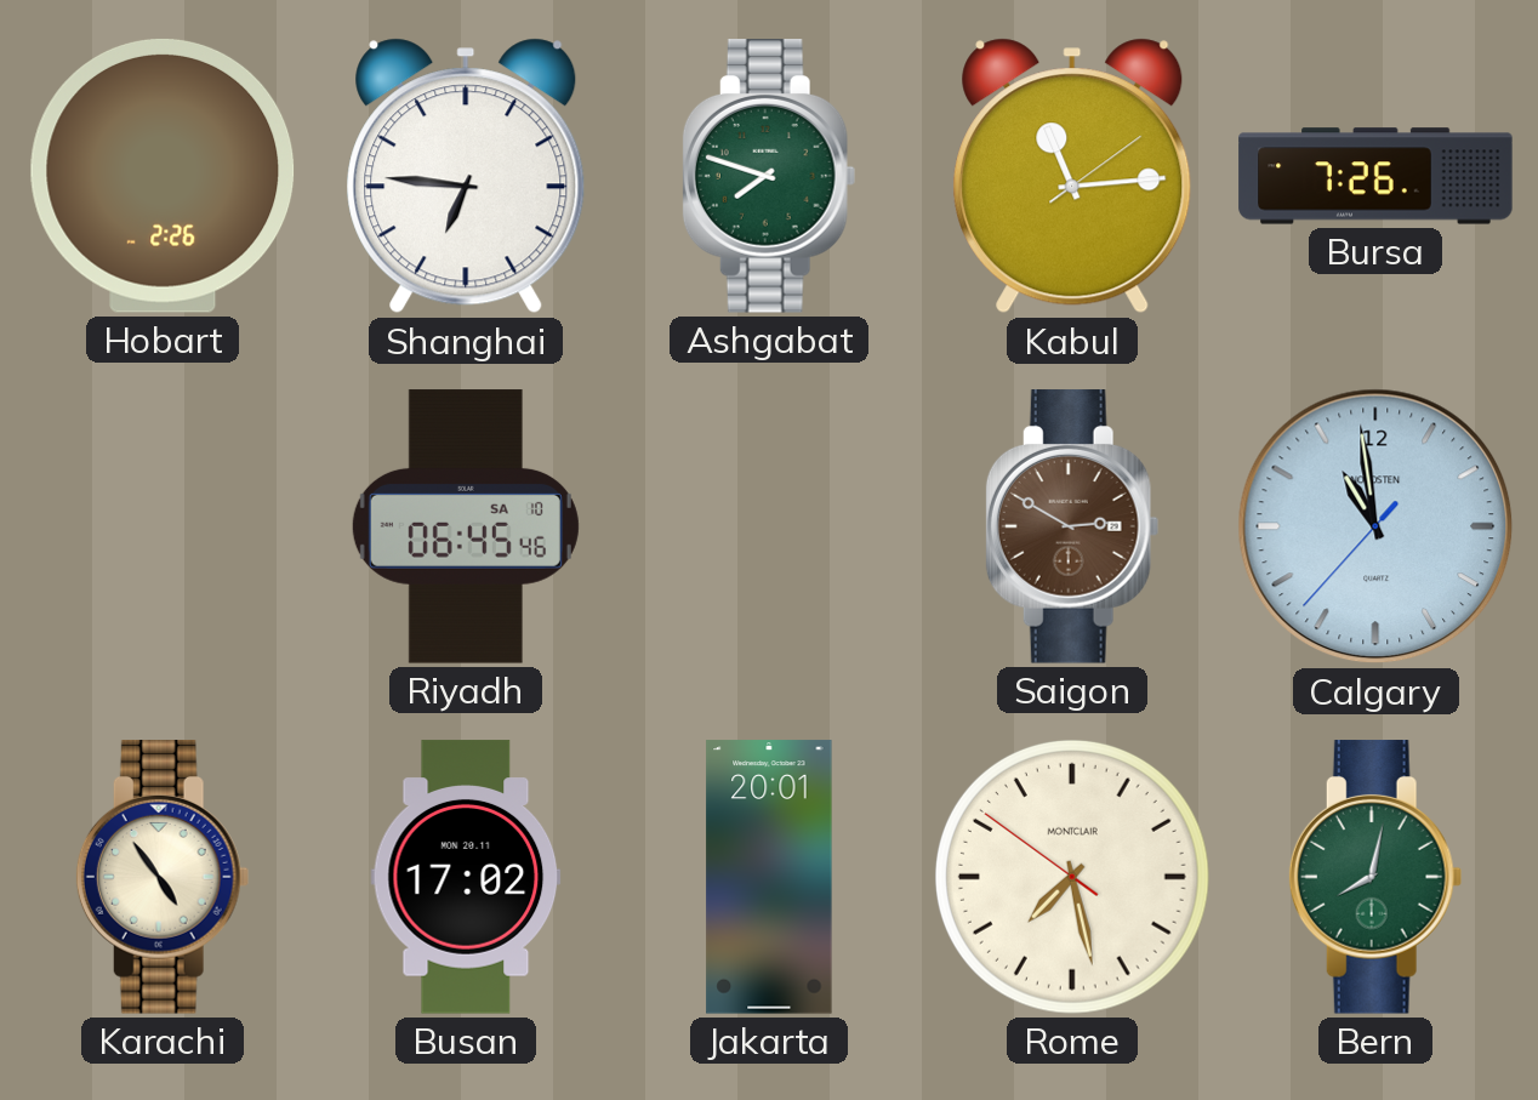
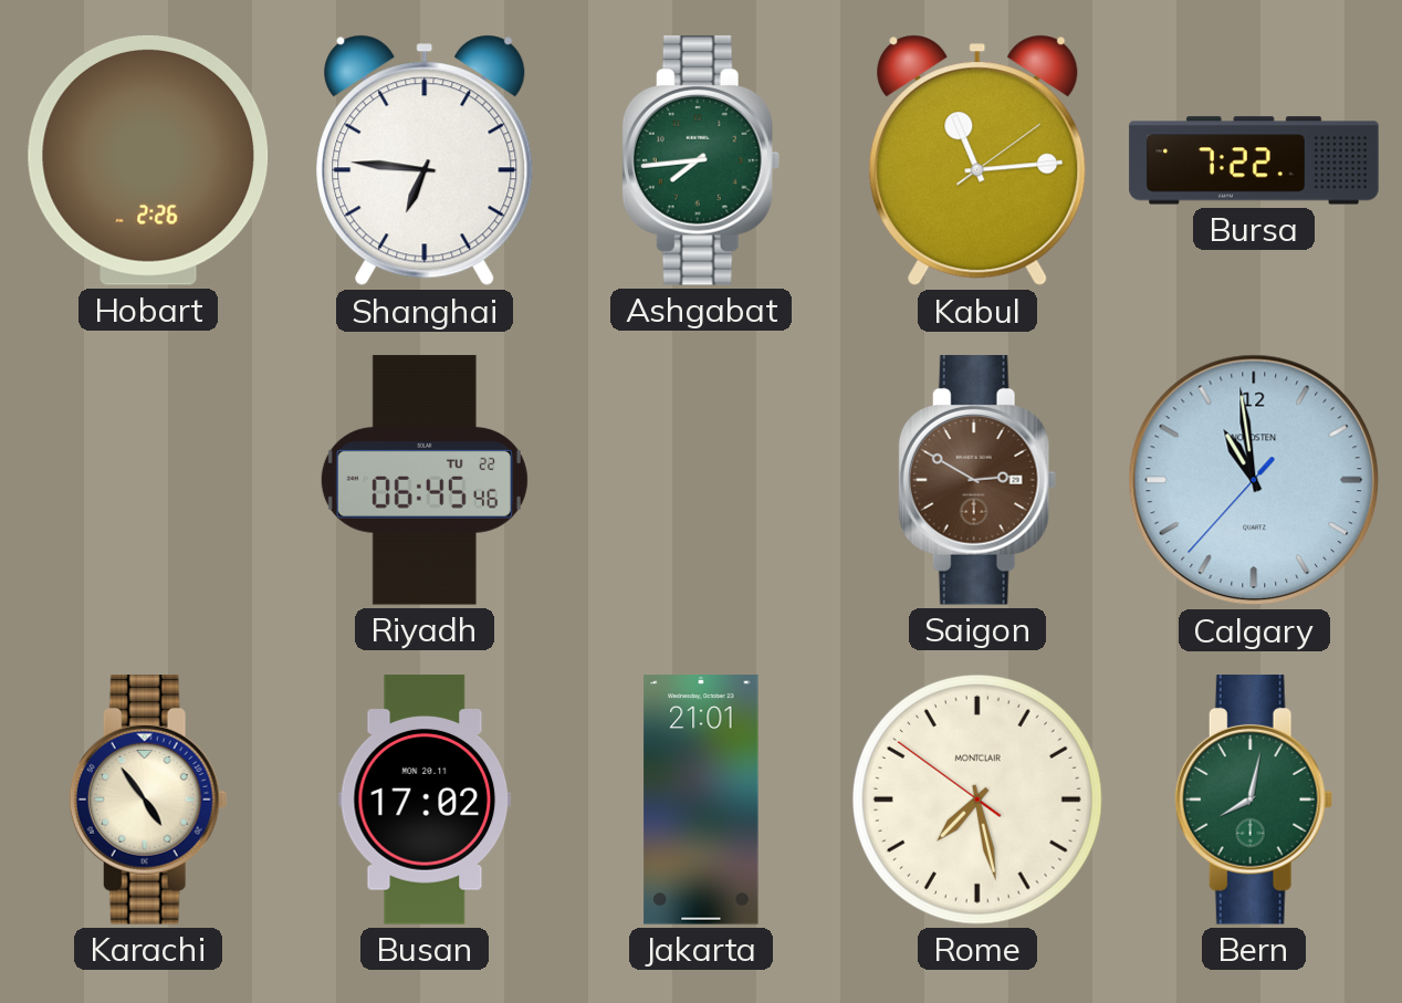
Ashgabat: 7:48 -> 7:44 (701, 160)
Bursa: 7:26 -> 7:22 (1254, 160)
Riyadh date: SA 10 -> TU 22 (425, 480)
Jakarta: 20:01 -> 21:01 (701, 800)
